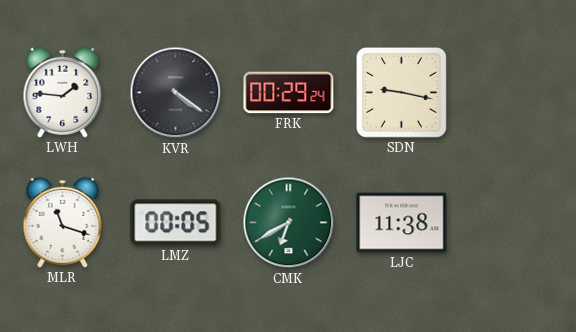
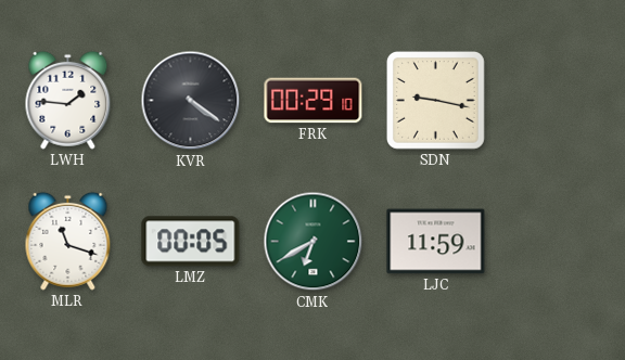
FRK: 00:29:24 -> 00:29:10 (314, 101)
LJC: 11:38 -> 11:59 (436, 242)
